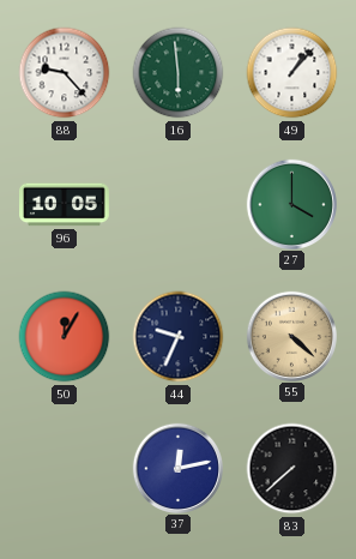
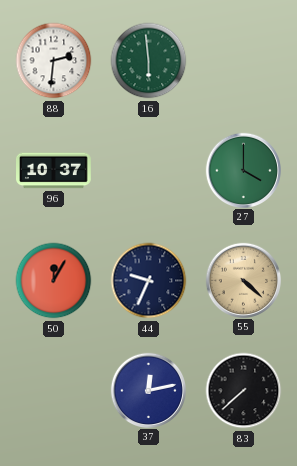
88: 9:23 -> 2:31 (54, 61)
49: 1:07 -> none (292, 73)
96: 10:05 -> 10:37 (54, 171)
